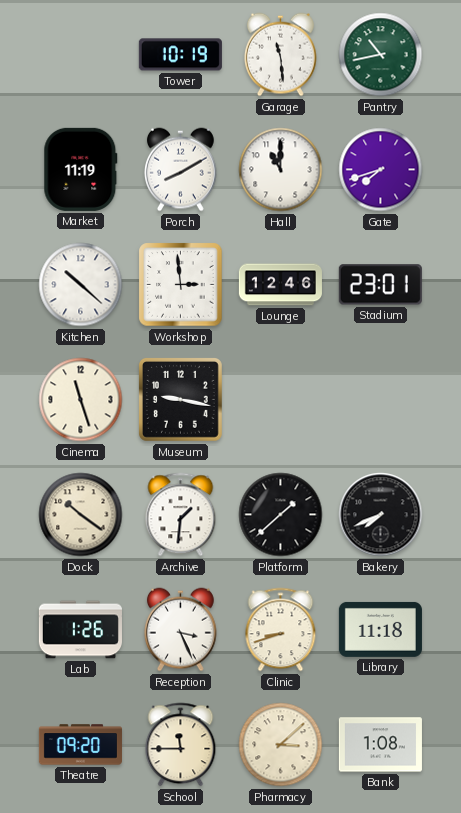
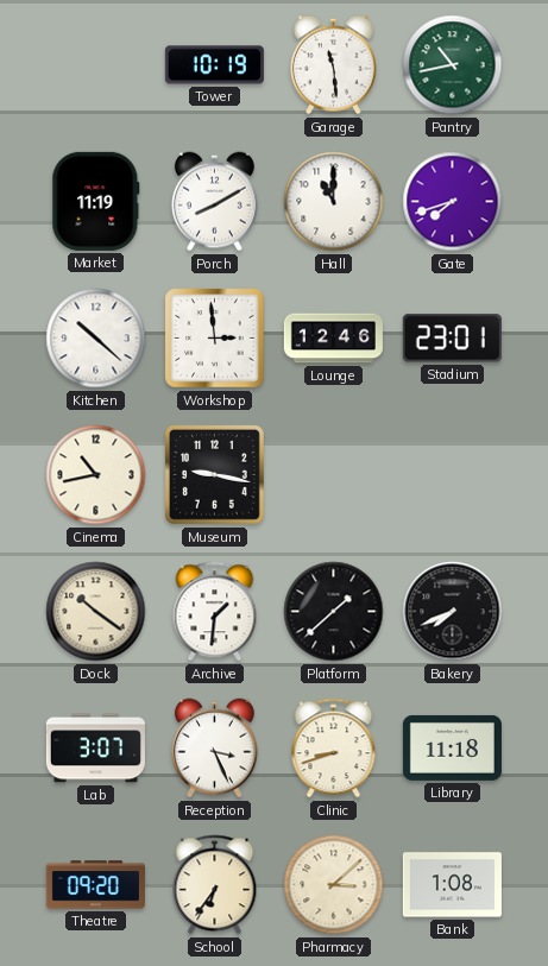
Cinema: 11:27 -> 10:43 (96, 475)
Lab: 1:26 -> 3:07 (95, 749)
School: 11:45 -> 6:36 (215, 885)
